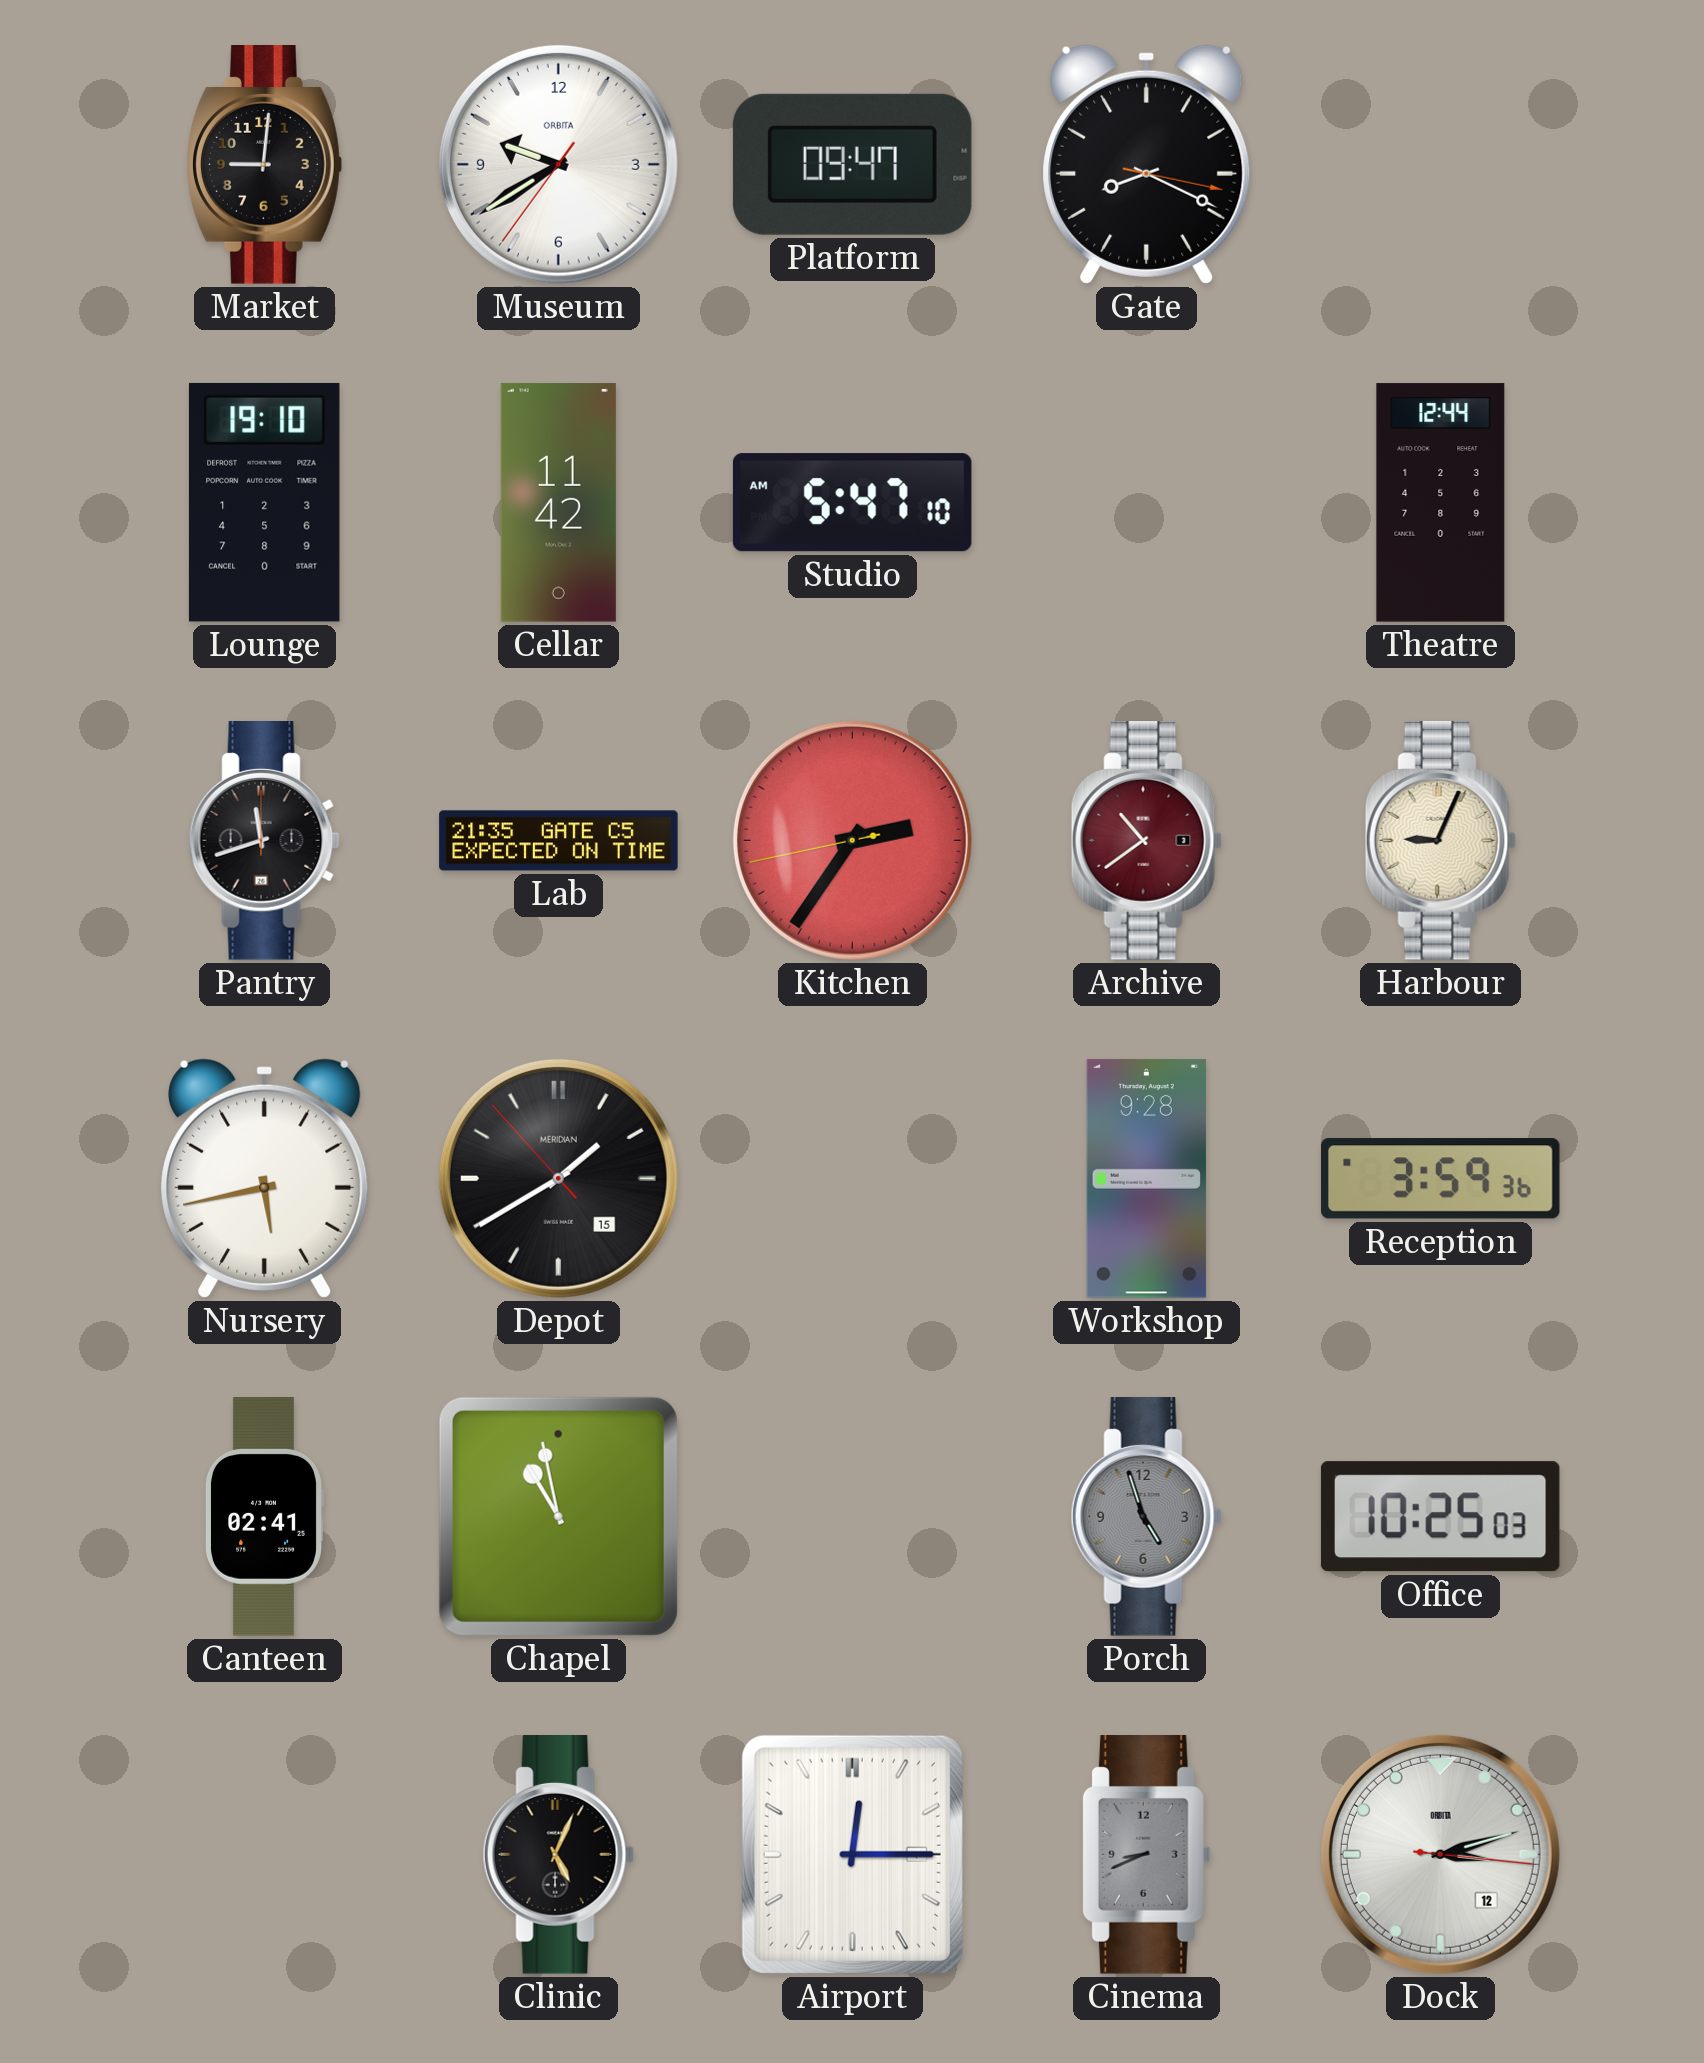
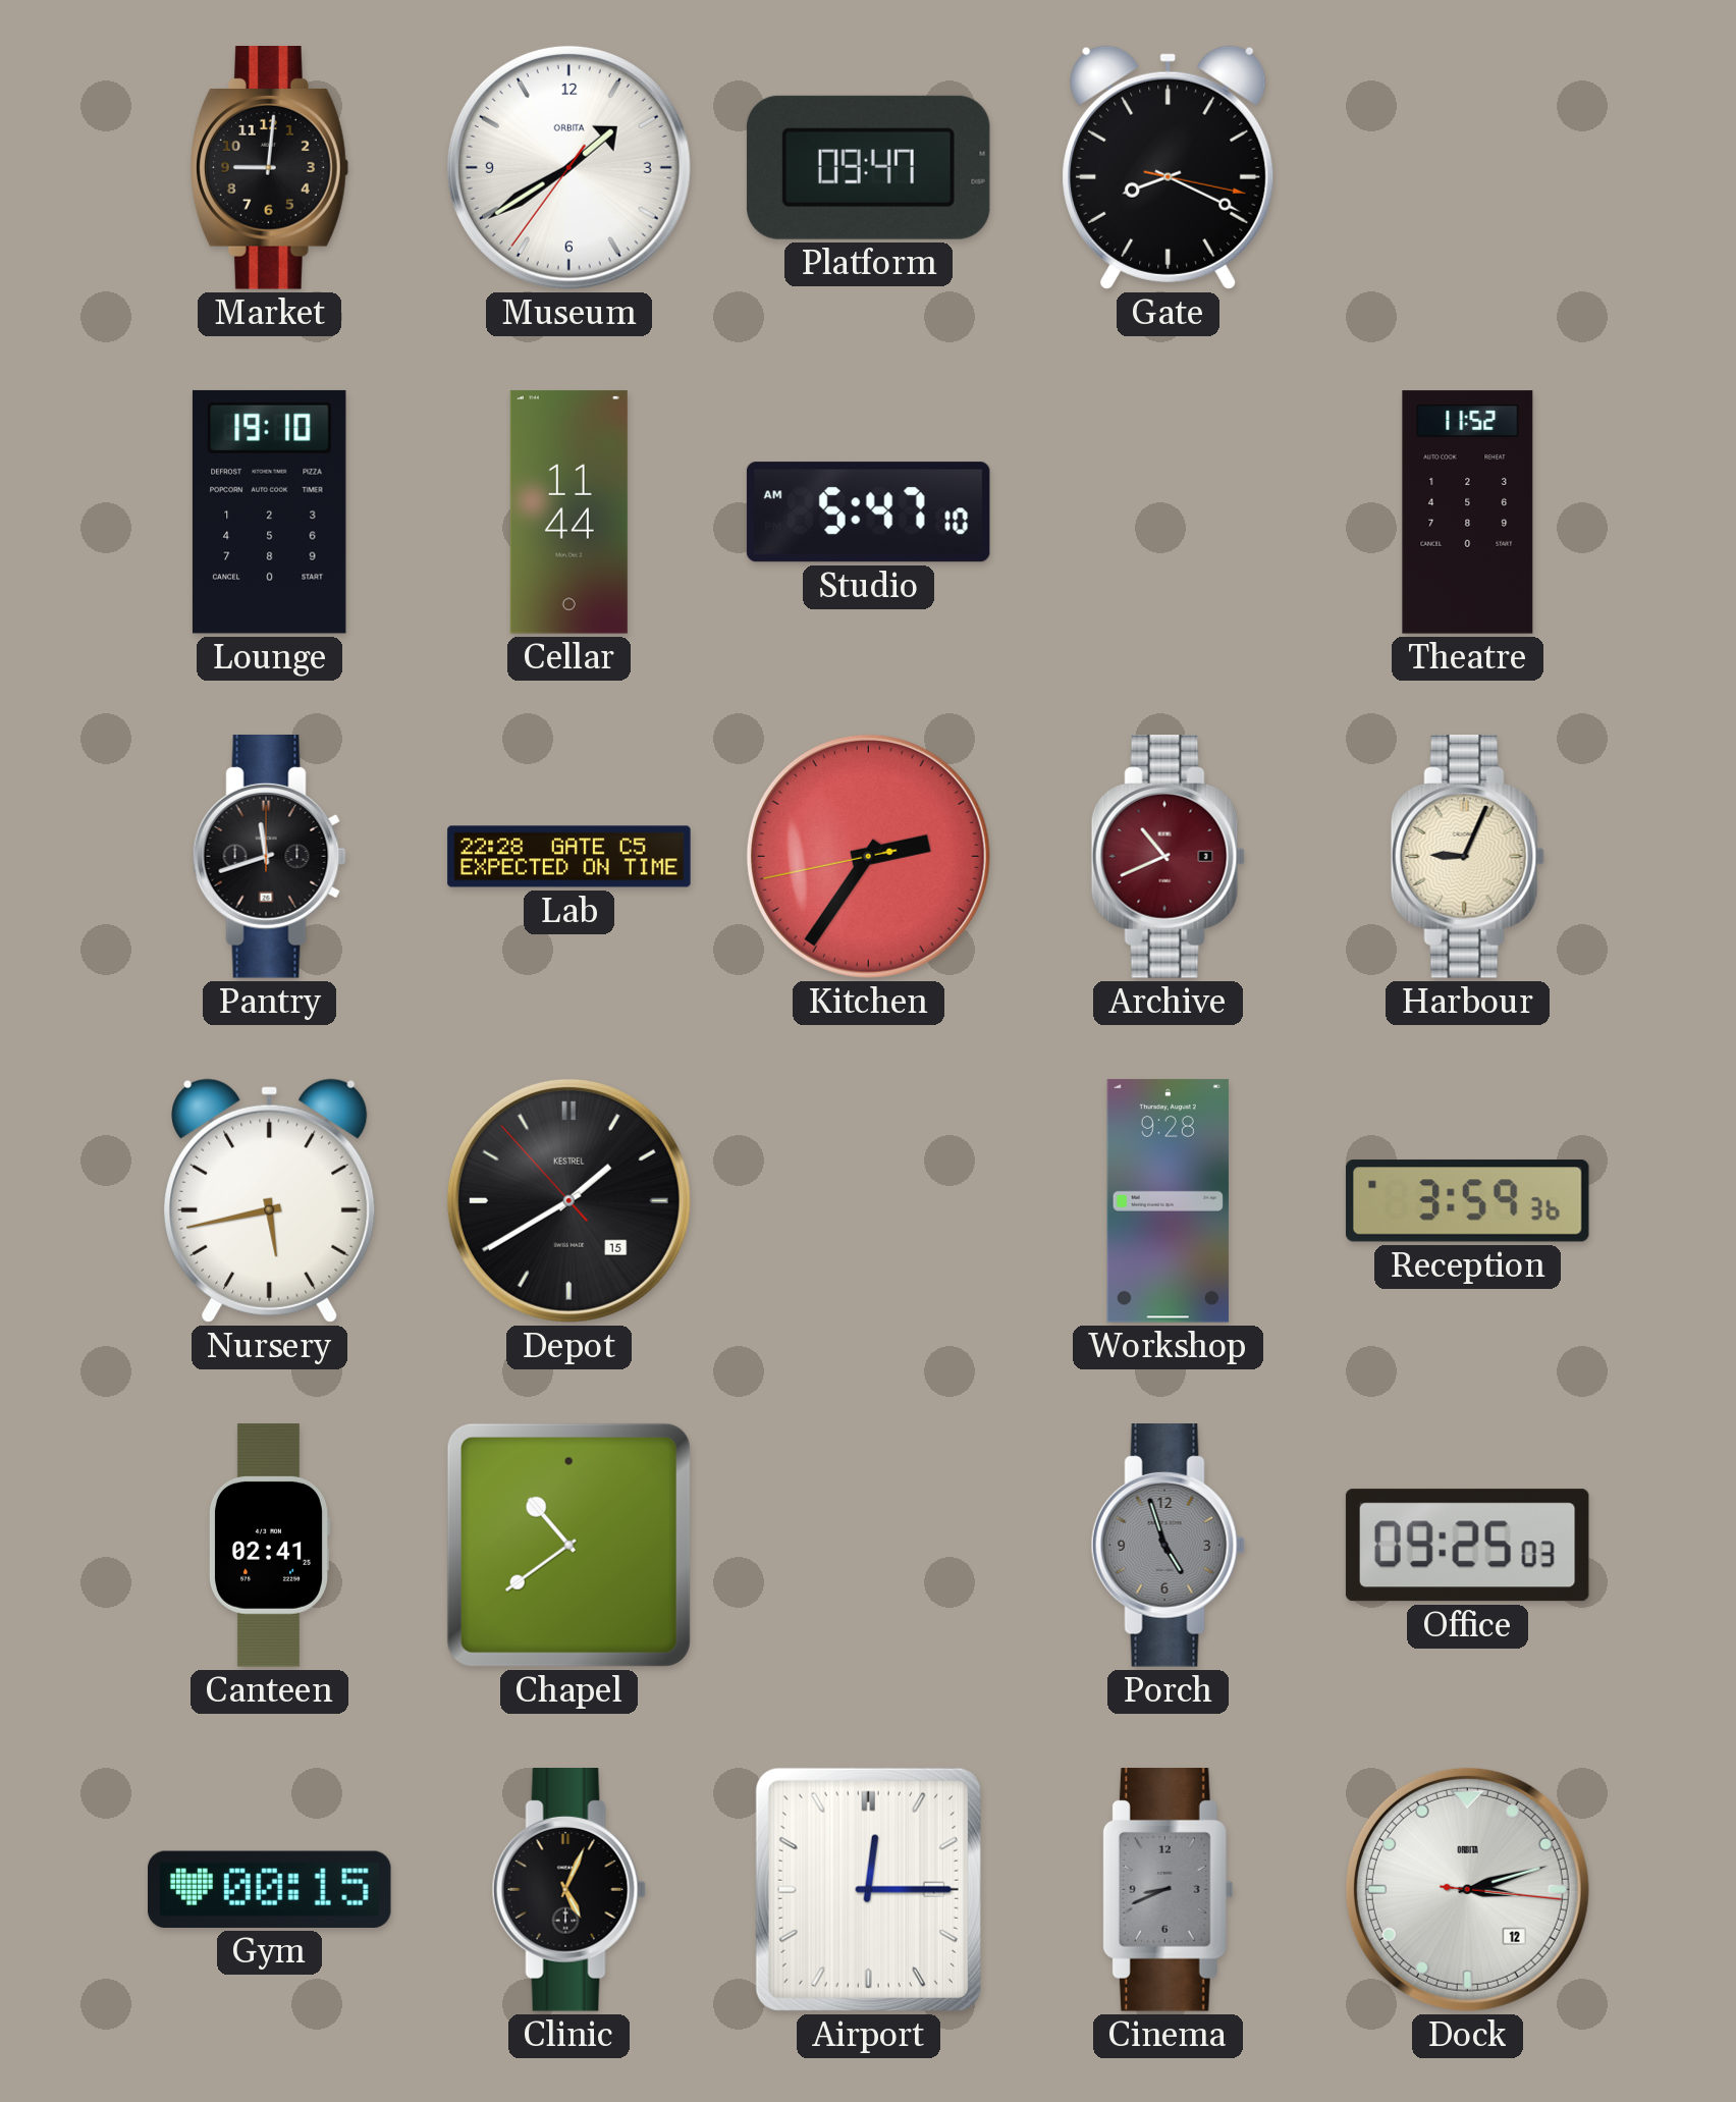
Museum: 9:39 -> 1:39 (568, 167)
Cellar: 11:42 -> 11:44 (568, 513)
Theatre: 12:44 -> 11:52 (1468, 513)
Lab: 21:35 -> 22:28 (569, 857)
Archive: 10:39 -> 10:41 (1168, 857)
Depot brand: MERIDIAN -> KESTREL (568, 1200)
Chapel: 10:58 -> 10:39 (568, 1545)
Office: 10:25 -> 09:25 (1467, 1546)
Gym: none -> 00:15 (270, 1889)
